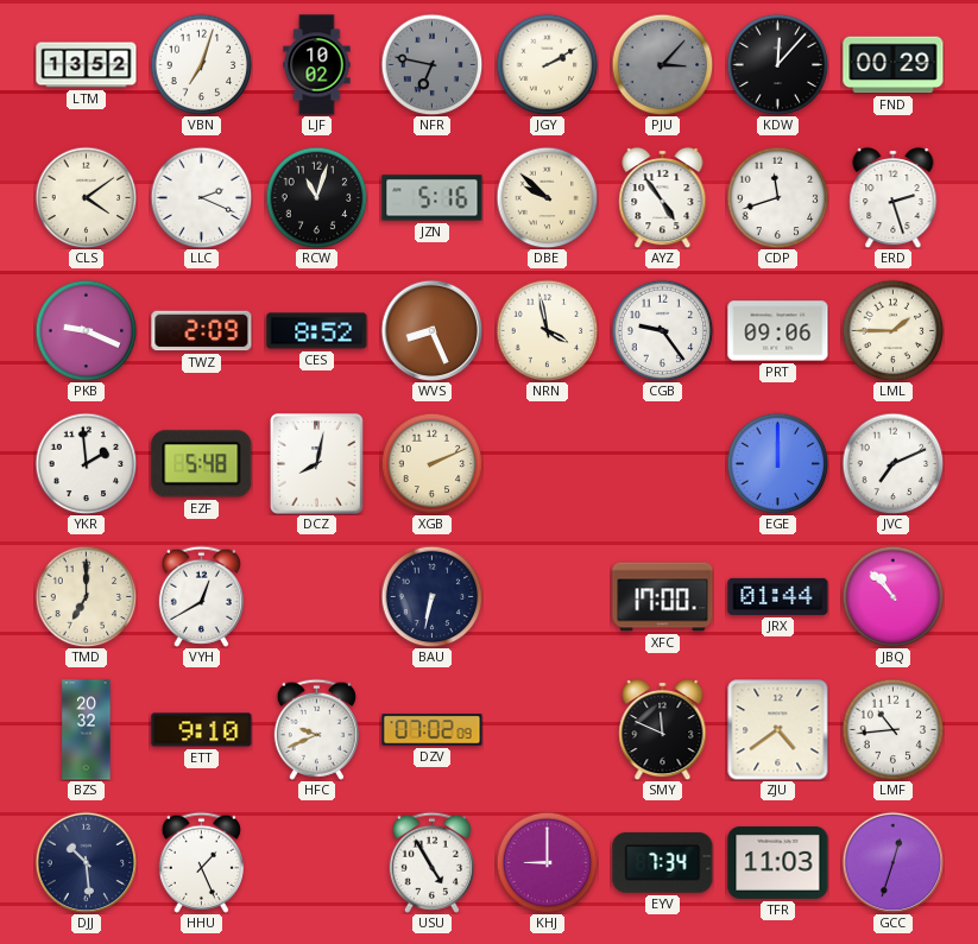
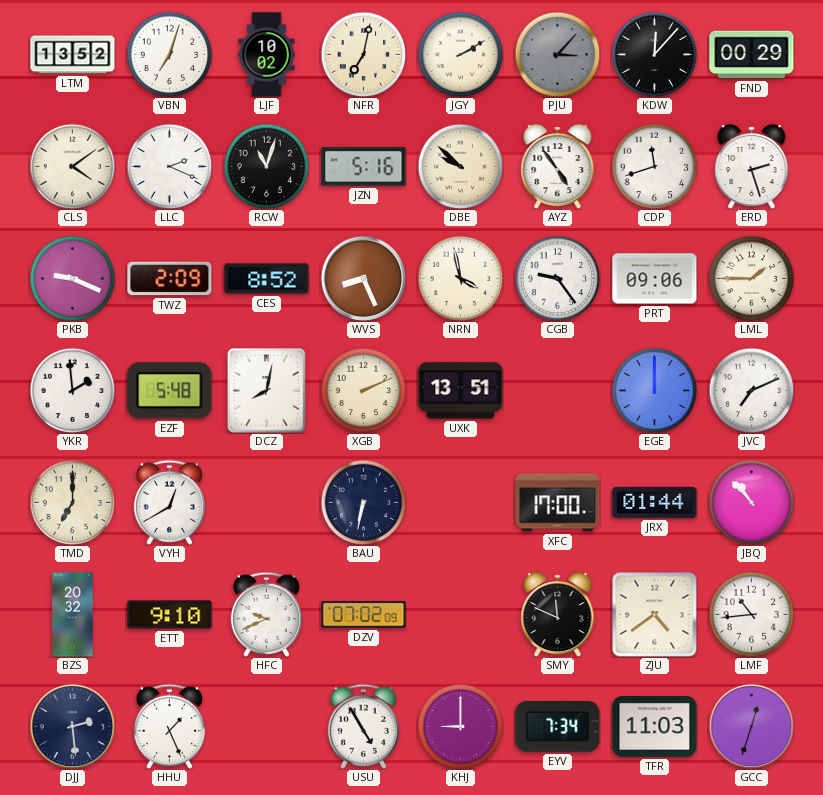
NFR: 6:47 -> 7:02 (363, 54)
NFR dial: grey -> cream (363, 54)
UXK: none -> 13:51 (461, 391)
DJJ: 10:29 -> 2:29 (72, 726)
